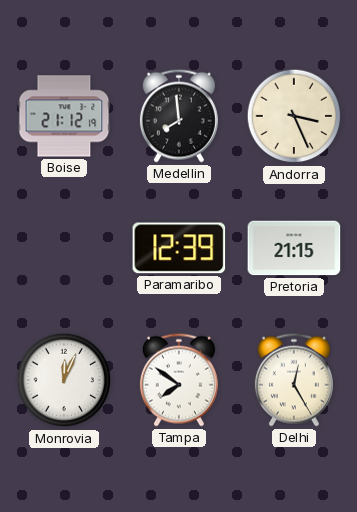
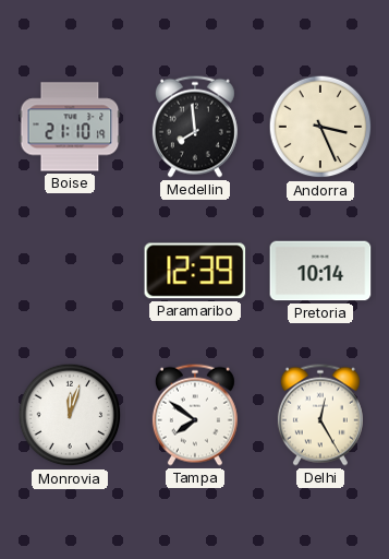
Boise: 21:12 -> 21:10 (70, 127)
Pretoria: 21:15 -> 10:14 (320, 271)
Monrovia: 12:04 -> 12:03 (70, 415)
